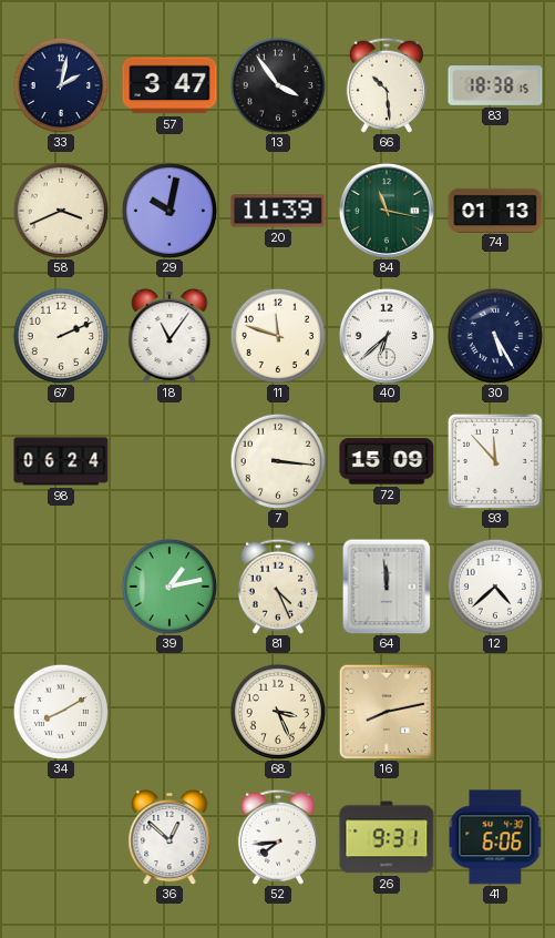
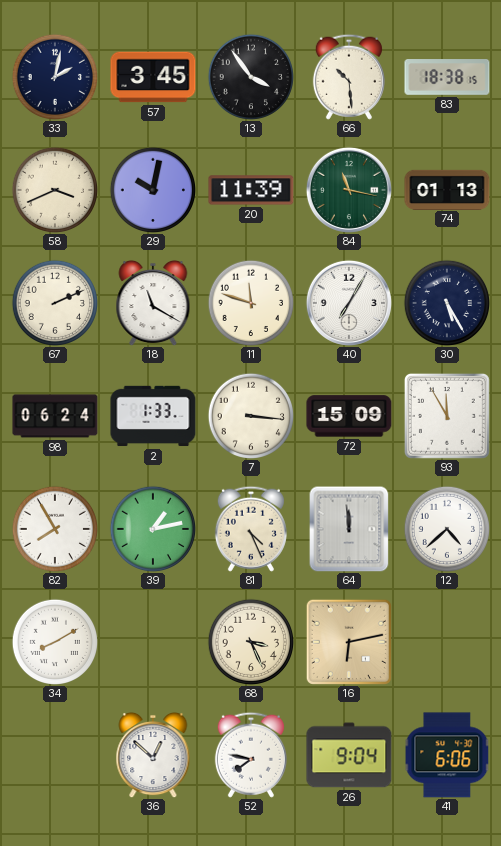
57: 3:47 -> 3:45 (153, 77)
18: 11:06 -> 11:20 (153, 303)
40: 6:38 -> 7:05 (349, 303)
2: none -> 1:33 (153, 416)
93: 11:53 -> 11:55 (447, 416)
82: none -> 7:55 (54, 528)
16: 8:13 -> 6:13 (349, 642)
52: 7:44 -> 7:47 (251, 755)
26: 9:31 -> 9:04 (349, 755)
